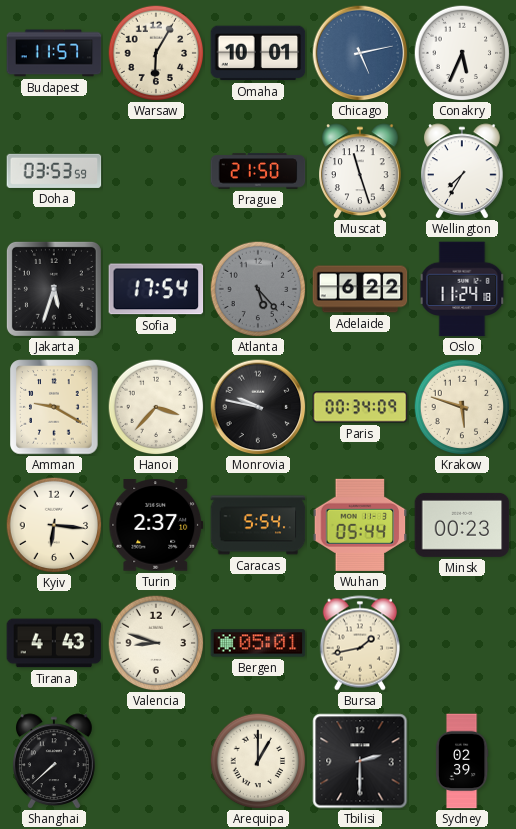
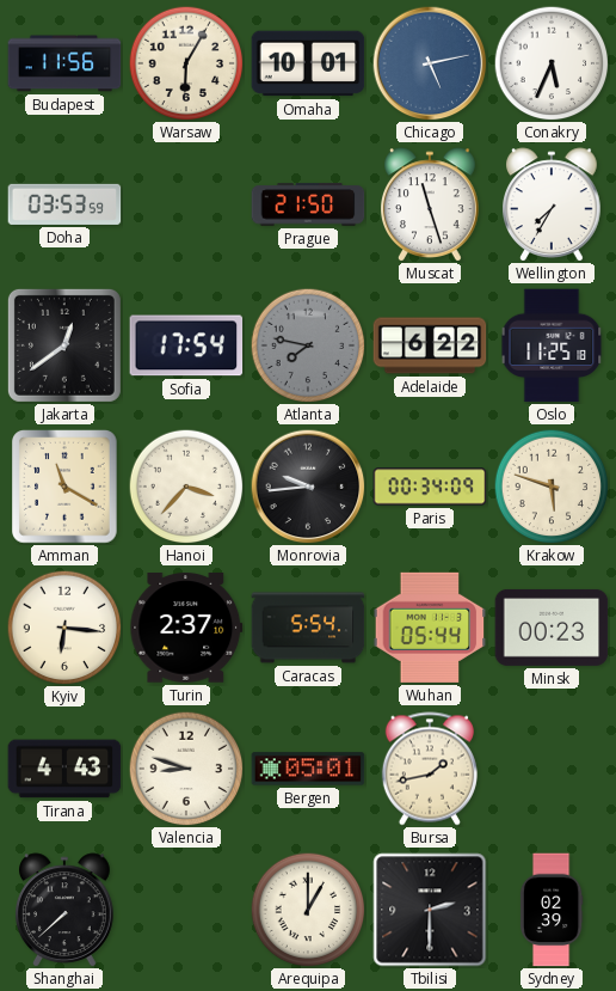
Budapest: 11:57 -> 11:56 (64, 63)
Jakarta: 5:33 -> 12:39 (64, 345)
Atlanta: 5:23 -> 7:47 (308, 345)
Oslo: 11:24 -> 11:25 (552, 345)
Amman: 9:20 -> 11:20 (64, 487)
Monrovia: 9:47 -> 9:44 (308, 487)
